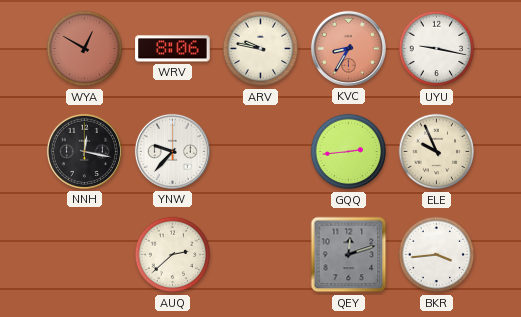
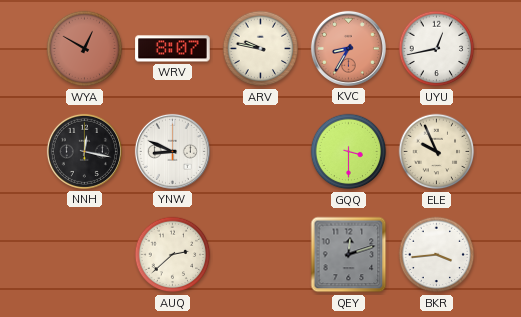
WRV: 8:06 -> 8:07 (173, 49)
UYU: 9:17 -> 12:43 (437, 49)
YNW: 9:37 -> 8:49 (172, 151)
GQQ: 2:44 -> 3:30 (349, 152)
